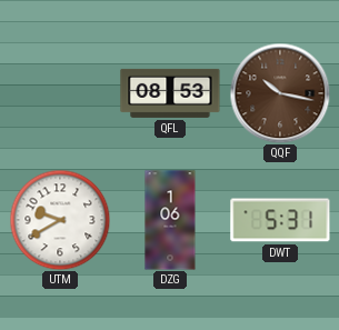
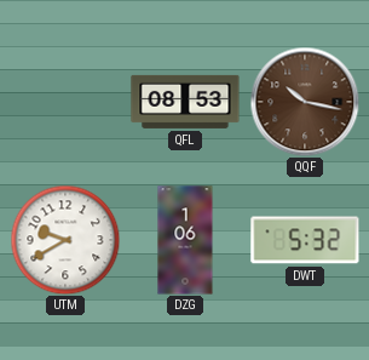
DWT: 5:31 -> 5:32 (305, 240)
